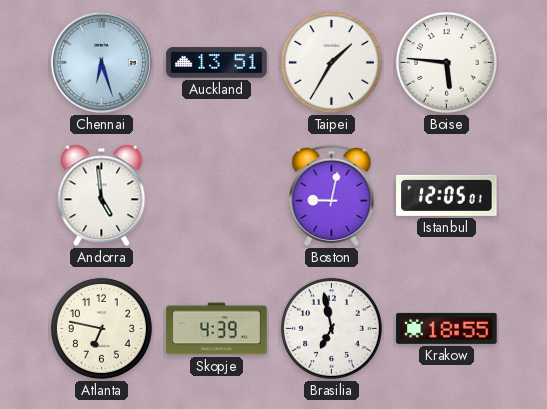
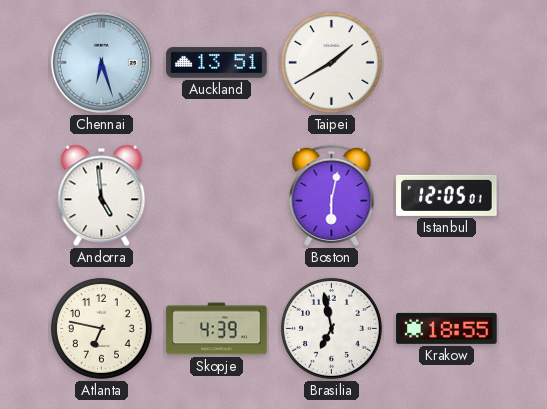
Taipei: 1:35 -> 1:40 (331, 62)
Boise: 5:46 -> none (446, 62)
Boston: 9:02 -> 6:02 (332, 195)
